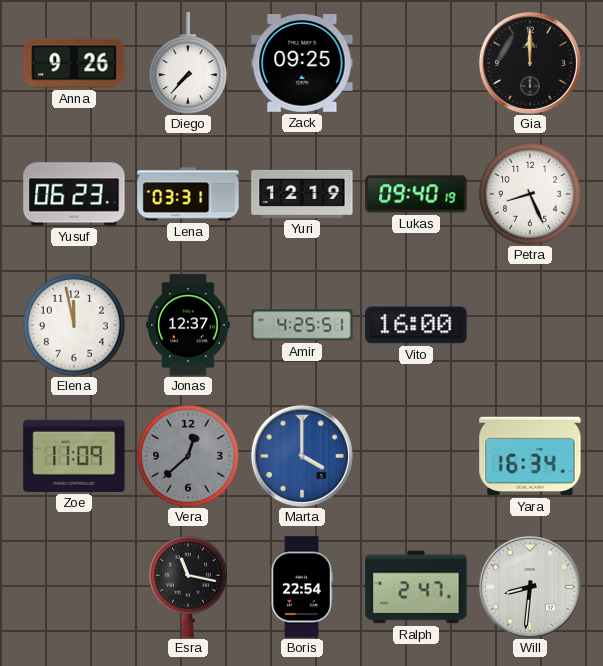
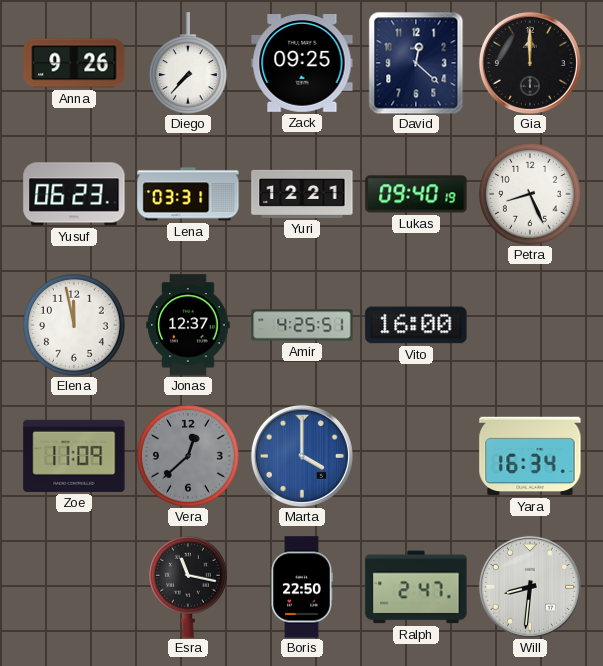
David: none -> 12:22 (416, 63)
Yuri: 12:19 -> 12:21 (302, 194)
Boris: 22:54 -> 22:50 (302, 587)
